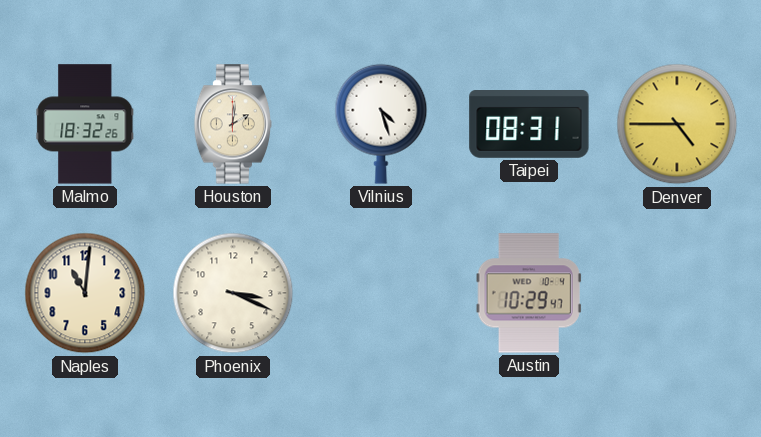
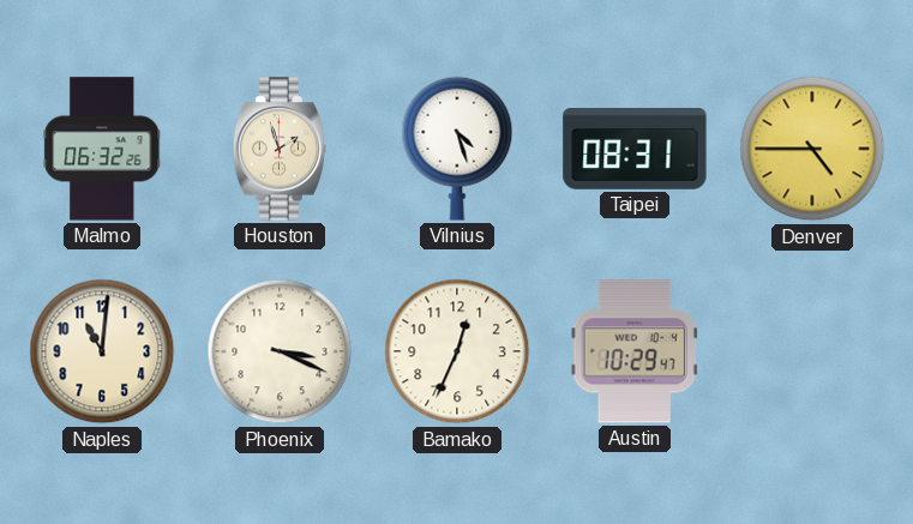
Malmo: 18:32 -> 06:32 (102, 149)
Houston: 2:01 -> 1:57 (280, 149)
Bamako: none -> 12:34 (457, 351)
